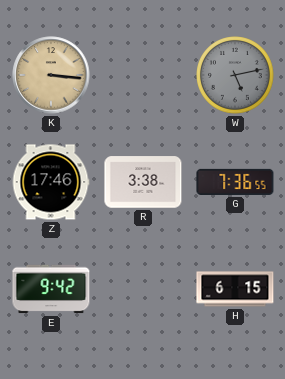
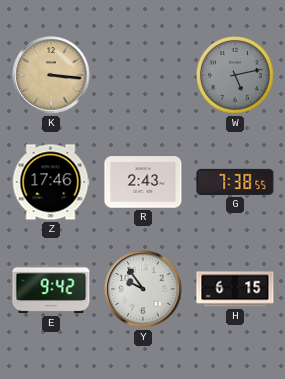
R: 3:38 -> 2:43 (143, 182)
G: 7:36 -> 7:38 (235, 182)
Y: none -> 9:54 (143, 289)
